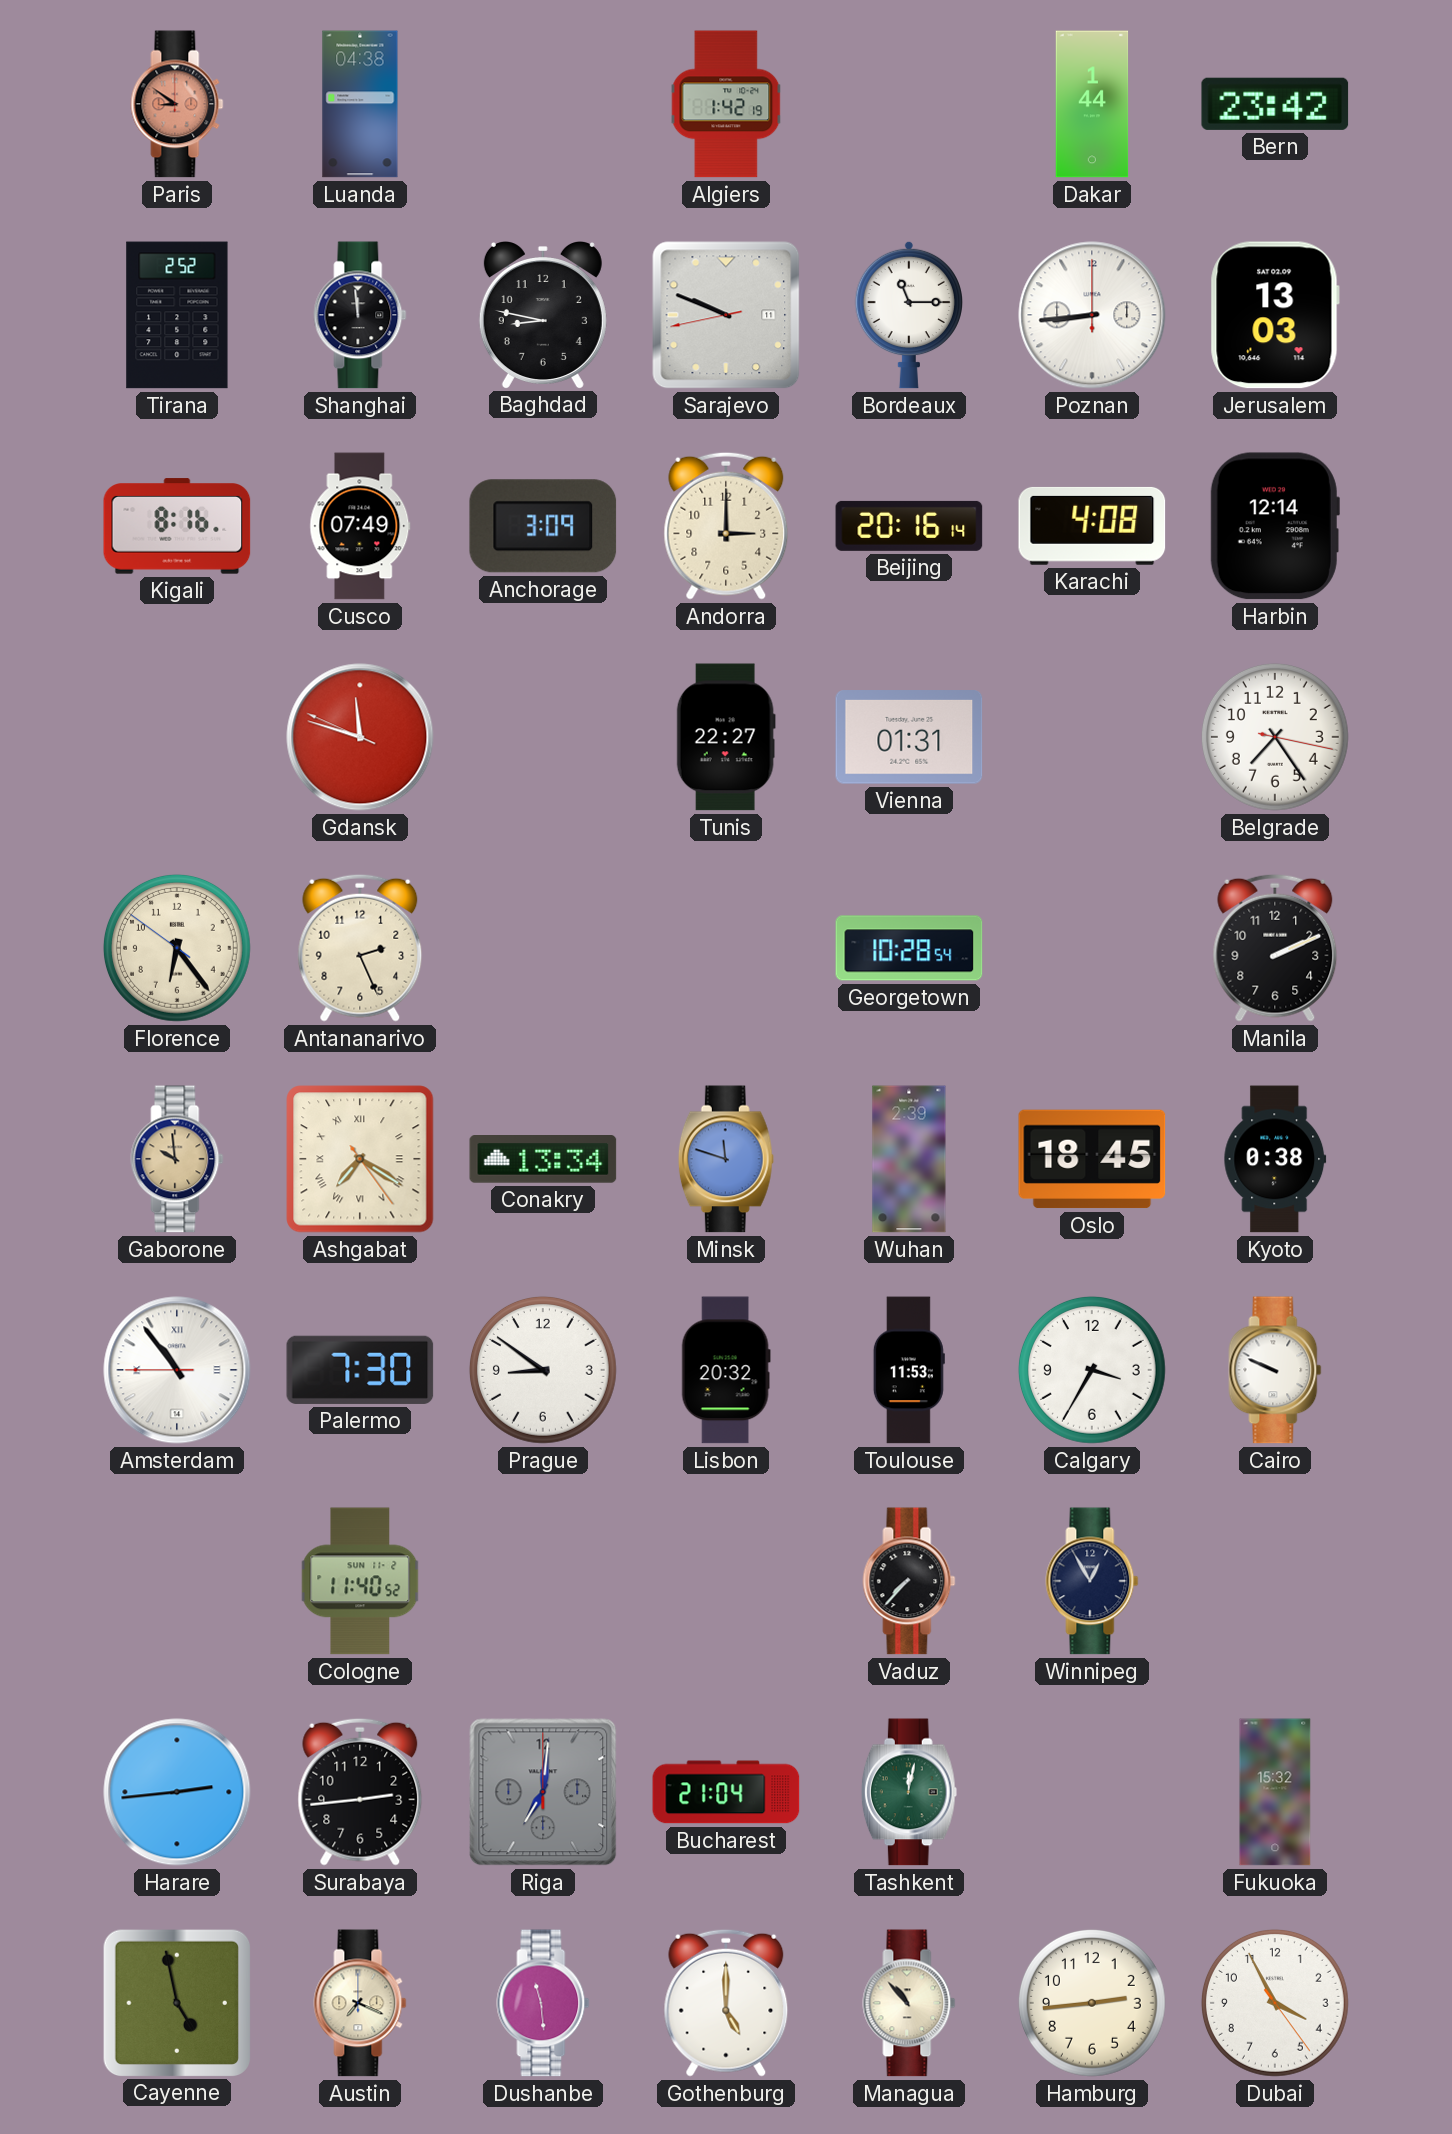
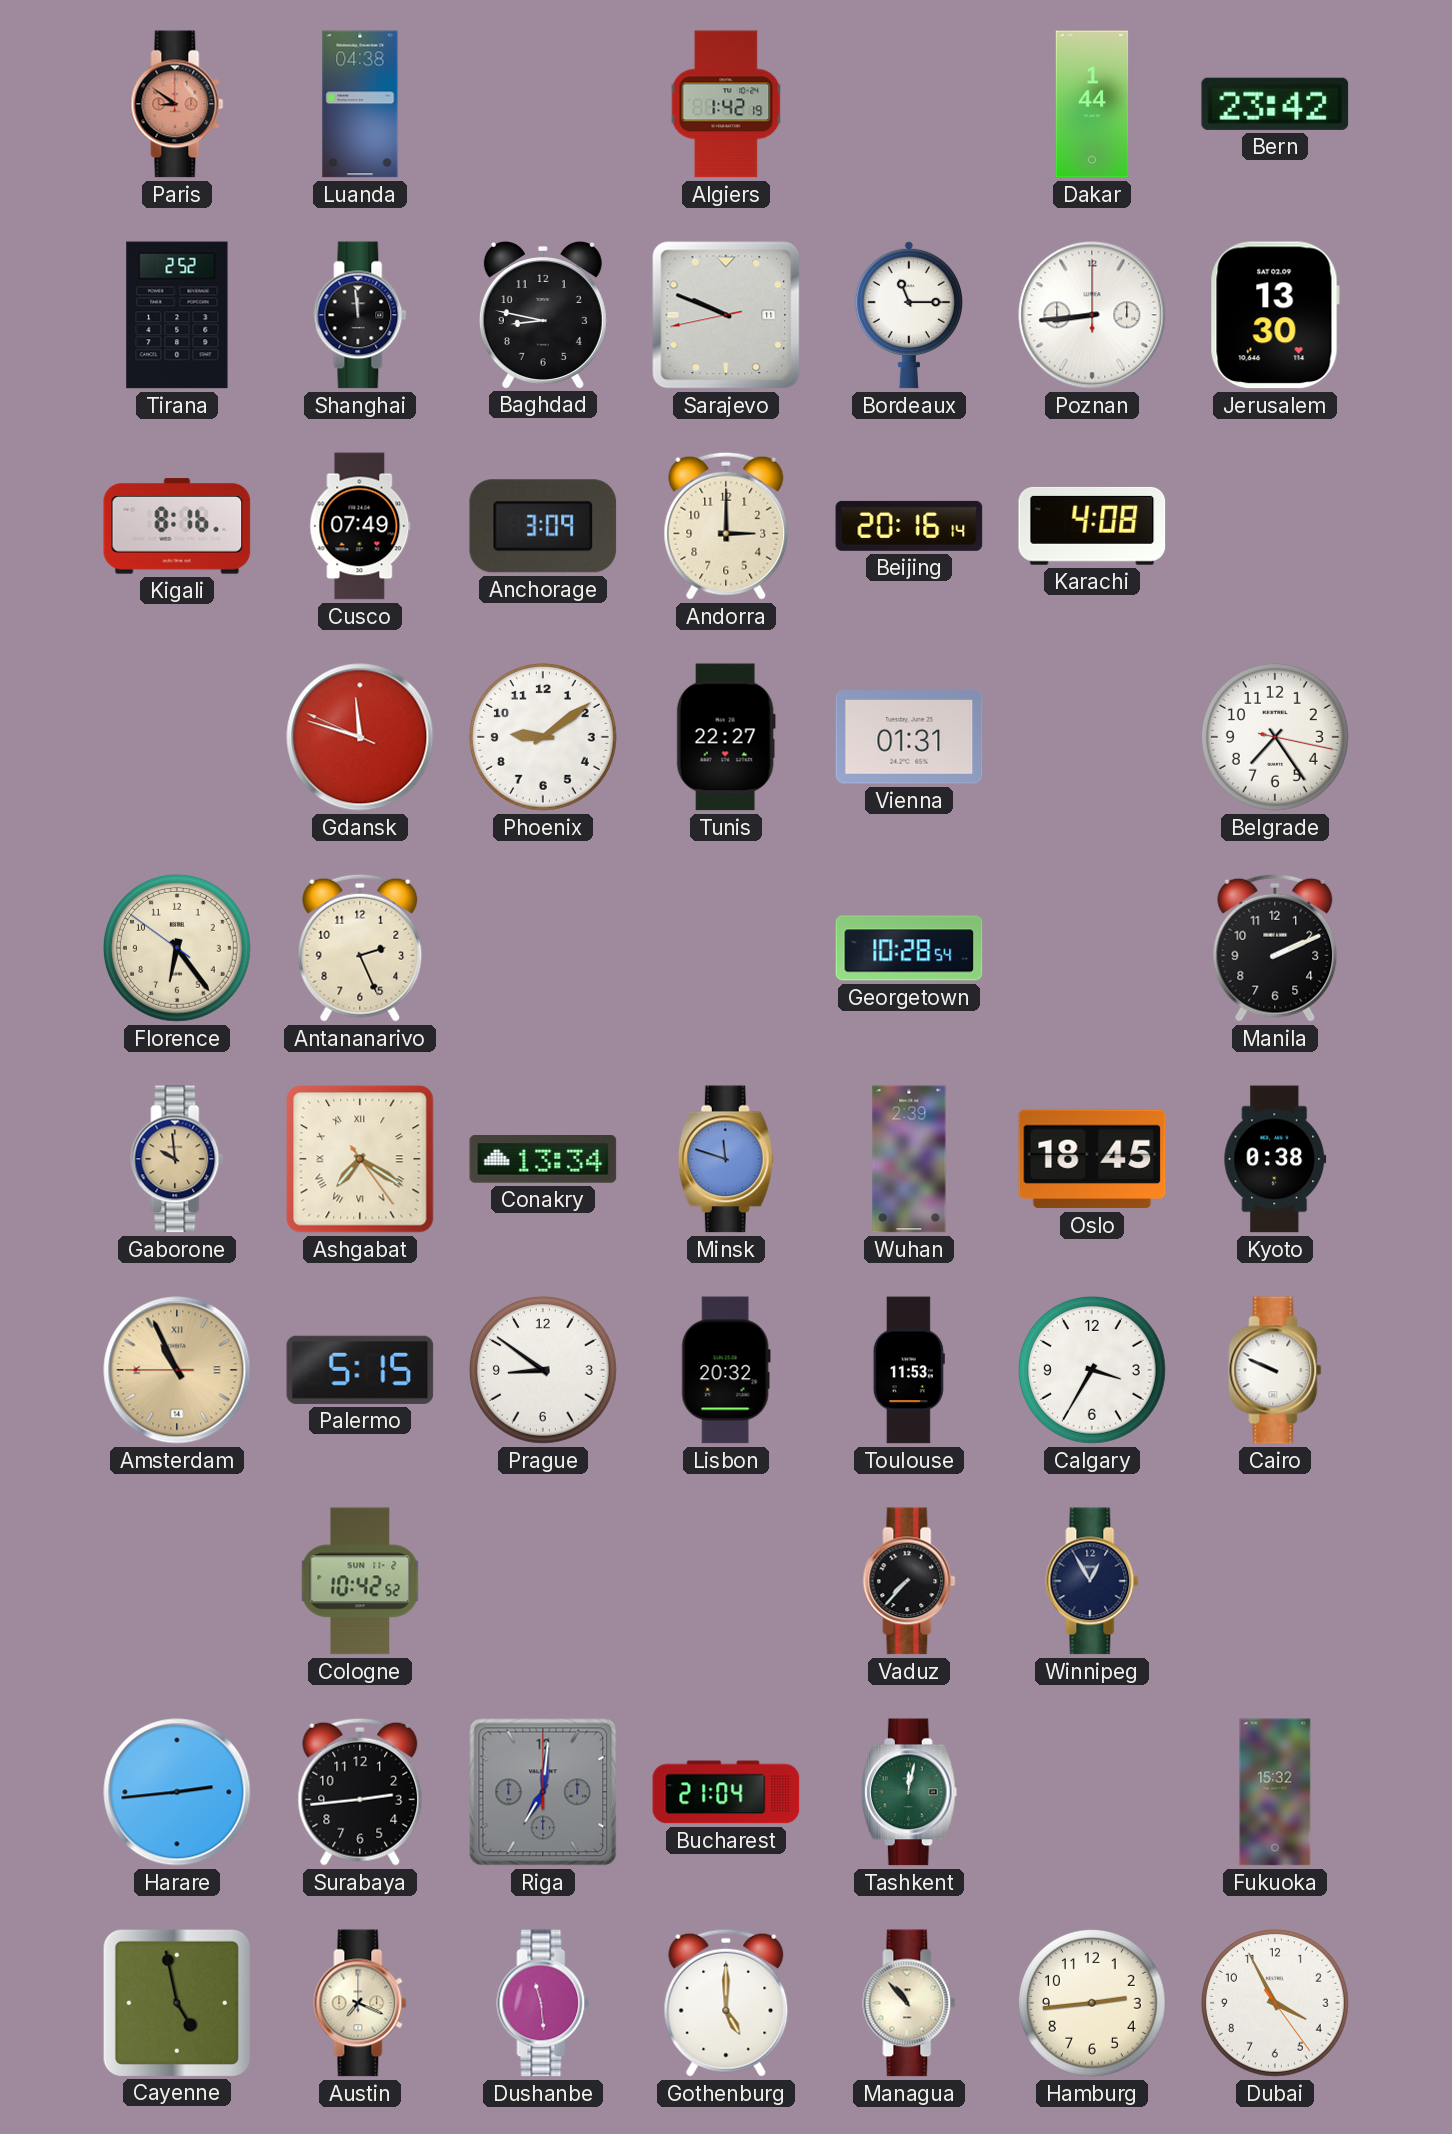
Jerusalem: 13:03 -> 13:30 (1275, 315)
Harbin: 12:14 -> none (1275, 526)
Phoenix: none -> 9:09 (543, 737)
Amsterdam: 10:53 -> 10:55 (177, 1370)
Amsterdam dial: white -> champagne (177, 1370)
Palermo: 7:30 -> 5:15 (360, 1370)
Cologne: 11:40 -> 10:42 (360, 1581)
